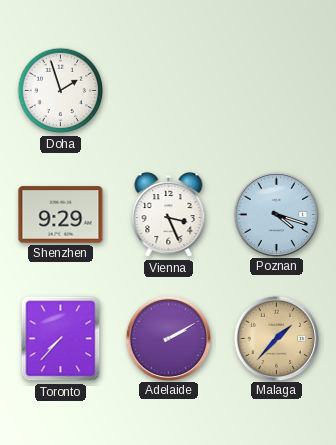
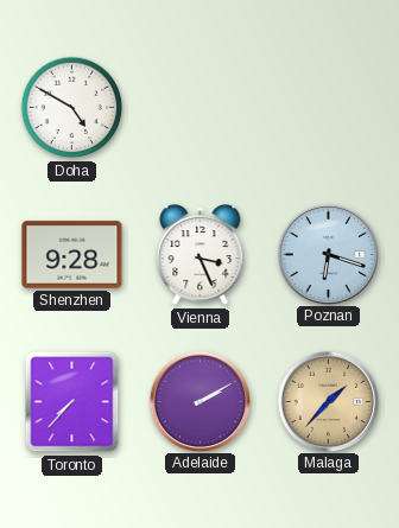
Doha: 1:57 -> 4:50 (72, 108)
Shenzhen: 9:29 -> 9:28 (72, 255)
Poznan: 4:18 -> 6:18 (328, 254)
